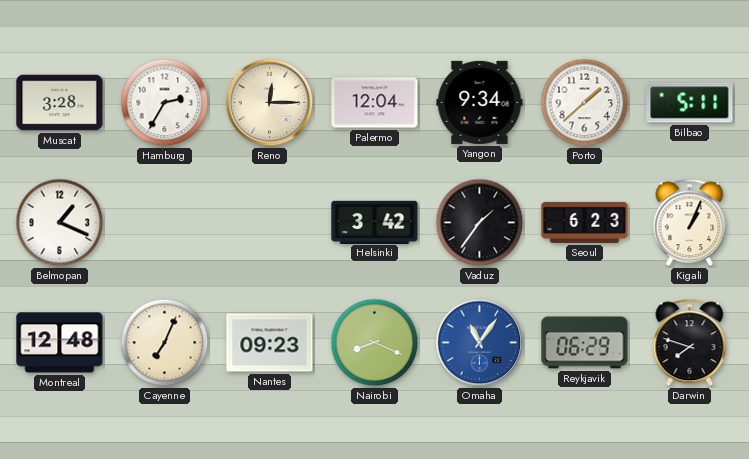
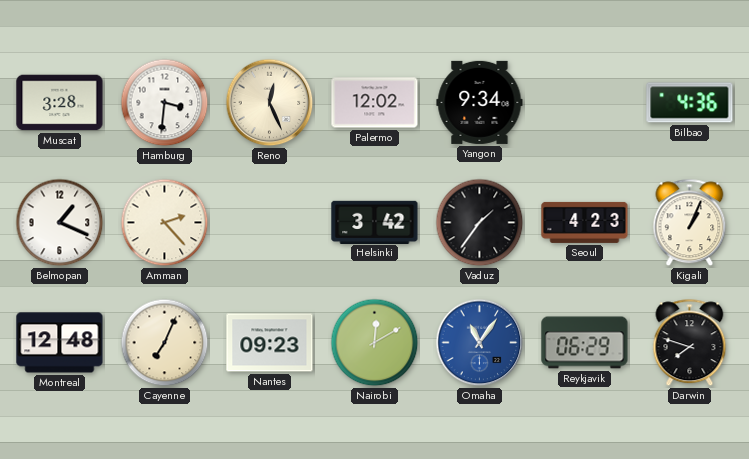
Hamburg: 2:35 -> 3:31 (165, 103)
Reno: 12:15 -> 12:26 (270, 103)
Palermo: 12:04 -> 12:02 (375, 103)
Porto: 1:38 -> none (585, 103)
Bilbao: 5:11 -> 4:36 (690, 103)
Amman: none -> 2:23 (165, 223)
Seoul: 6:23 -> 4:23 (585, 222)
Nairobi: 8:19 -> 12:10 (375, 343)
